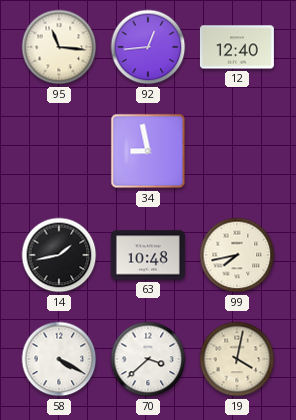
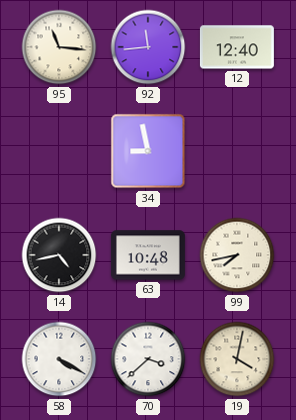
92: 12:44 -> 11:44 (148, 47)
14: 1:43 -> 4:43 (59, 255)
